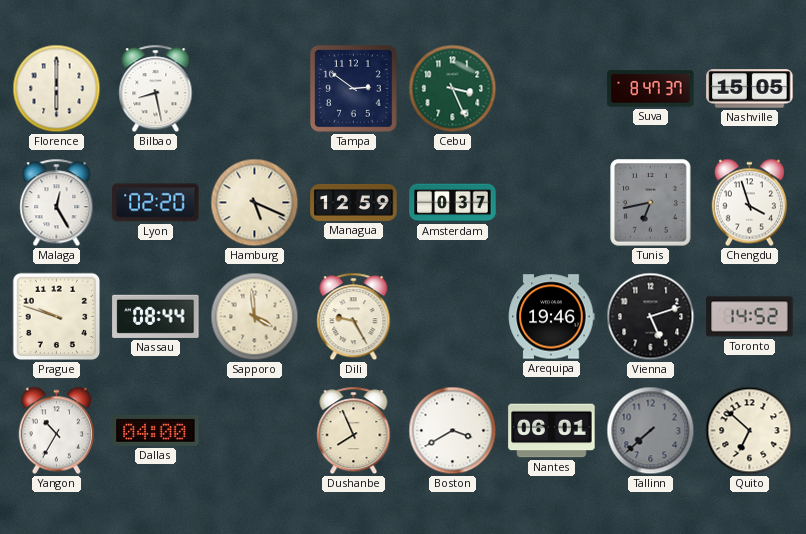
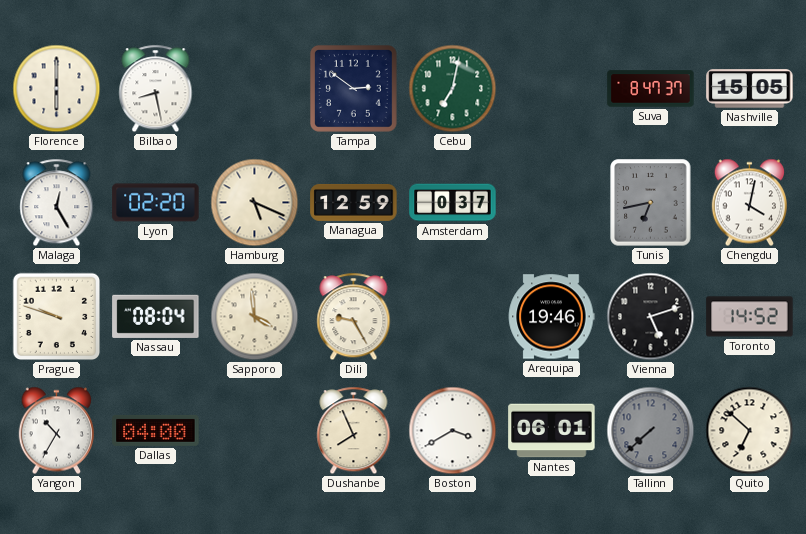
Cebu: 3:26 -> 7:02 (453, 89)
Chengdu: 3:57 -> 4:02 (749, 203)
Nassau: 08:44 -> 08:04 (156, 316)
